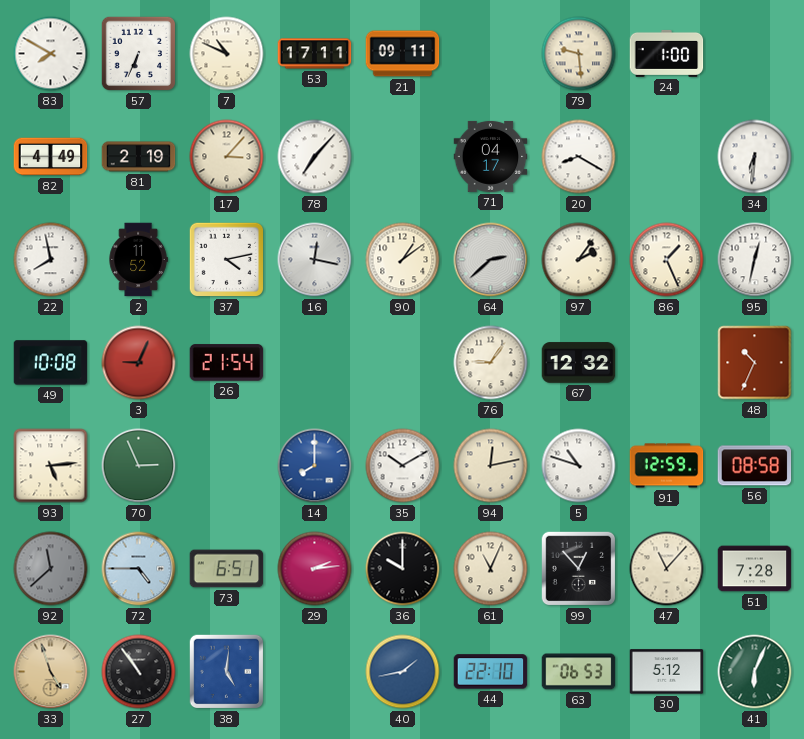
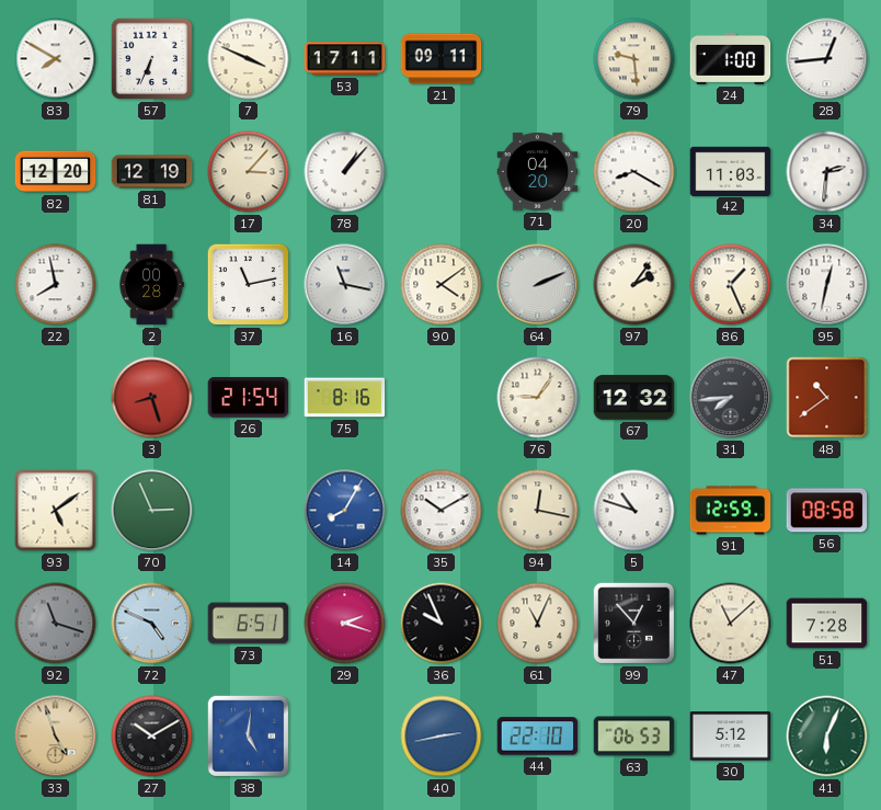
7: 10:49 -> 3:49 (249, 59)
28: none -> 12:44 (827, 59)
82: 4:49 -> 12:20 (56, 172)
81: 2:19 -> 12:19 (152, 172)
78: 7:07 -> 1:07 (345, 172)
71: 04:17 -> 04:20 (538, 171)
42: none -> 11:03 (731, 171)
34: 6:31 -> 2:31 (827, 172)
2: 11:52 -> 00:28 (151, 285)
37: 4:13 -> 11:13 (249, 285)
16: 12:17 -> 11:17 (345, 285)
90: 1:09 -> 4:09 (442, 285)
64: 2:38 -> 2:11 (538, 285)
49: 10:08 -> none (51, 363)
3: 9:04 -> 8:27 (152, 398)
75: none -> 8:16 (345, 398)
31: none -> 7:44 (731, 398)
48: 10:34 -> 10:39 (827, 398)
93: 5:14 -> 5:09 (56, 511)
14: 8:00 -> 8:05 (345, 511)
94: 12:13 -> 12:17 (538, 511)
92: 11:38 -> 11:18 (56, 624)
72: 4:45 -> 4:49 (152, 624)
29: 2:14 -> 2:18 (345, 624)
36: 10:00 -> 9:56 (442, 624)
47: 11:07 -> 11:08 (731, 624)
27: 10:54 -> 10:10 (152, 737)
40: 1:43 -> 2:43 (442, 737)
